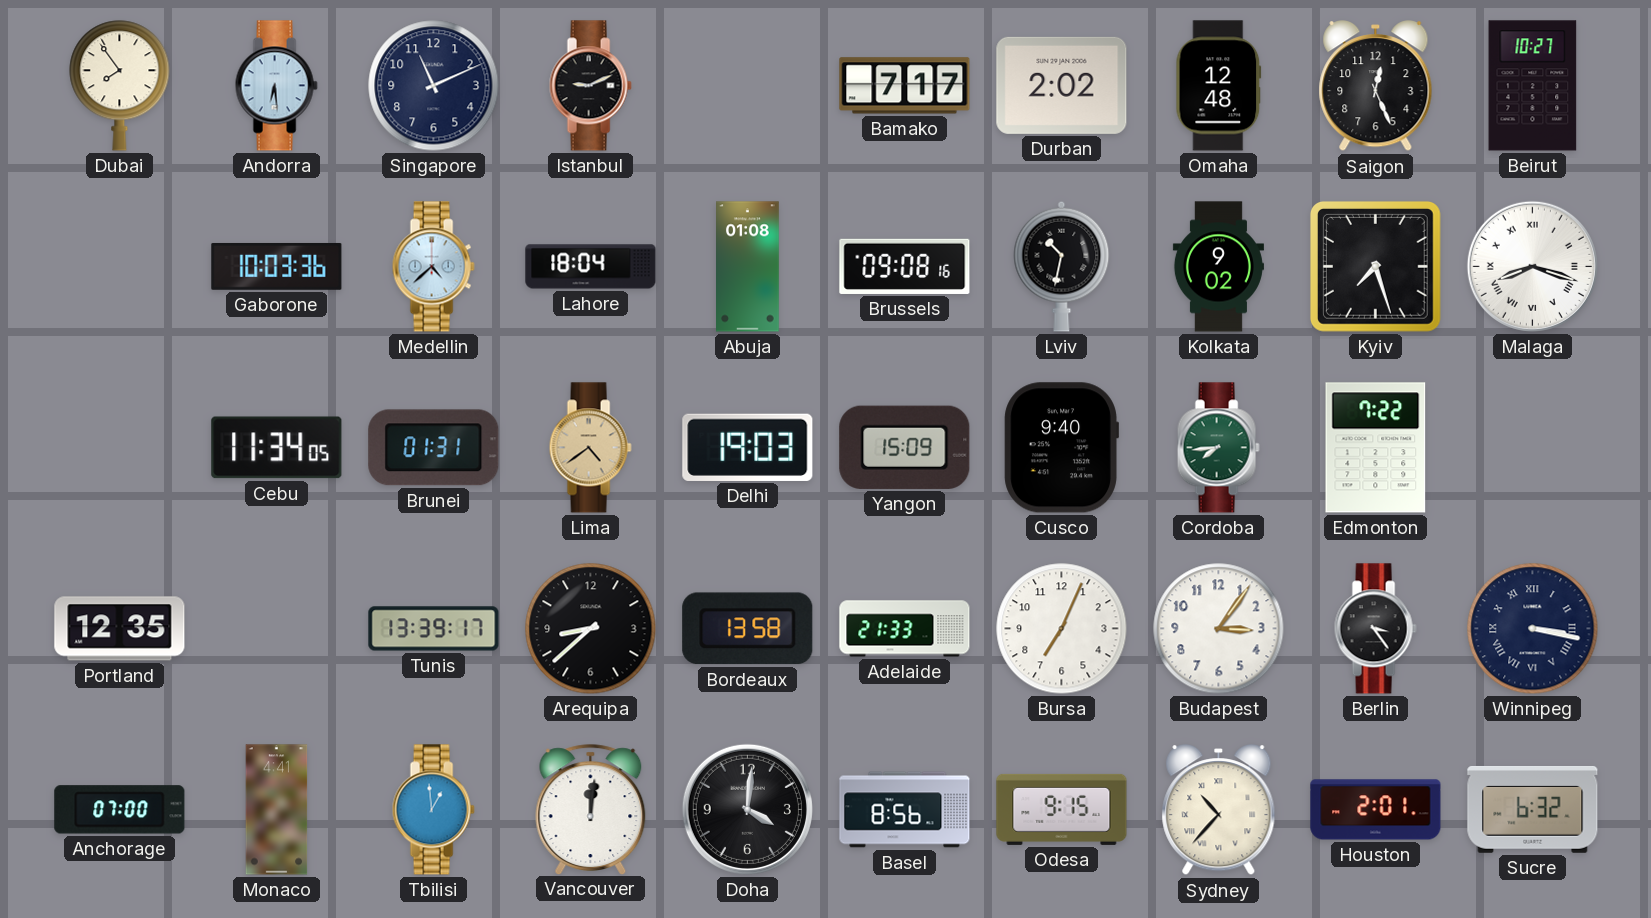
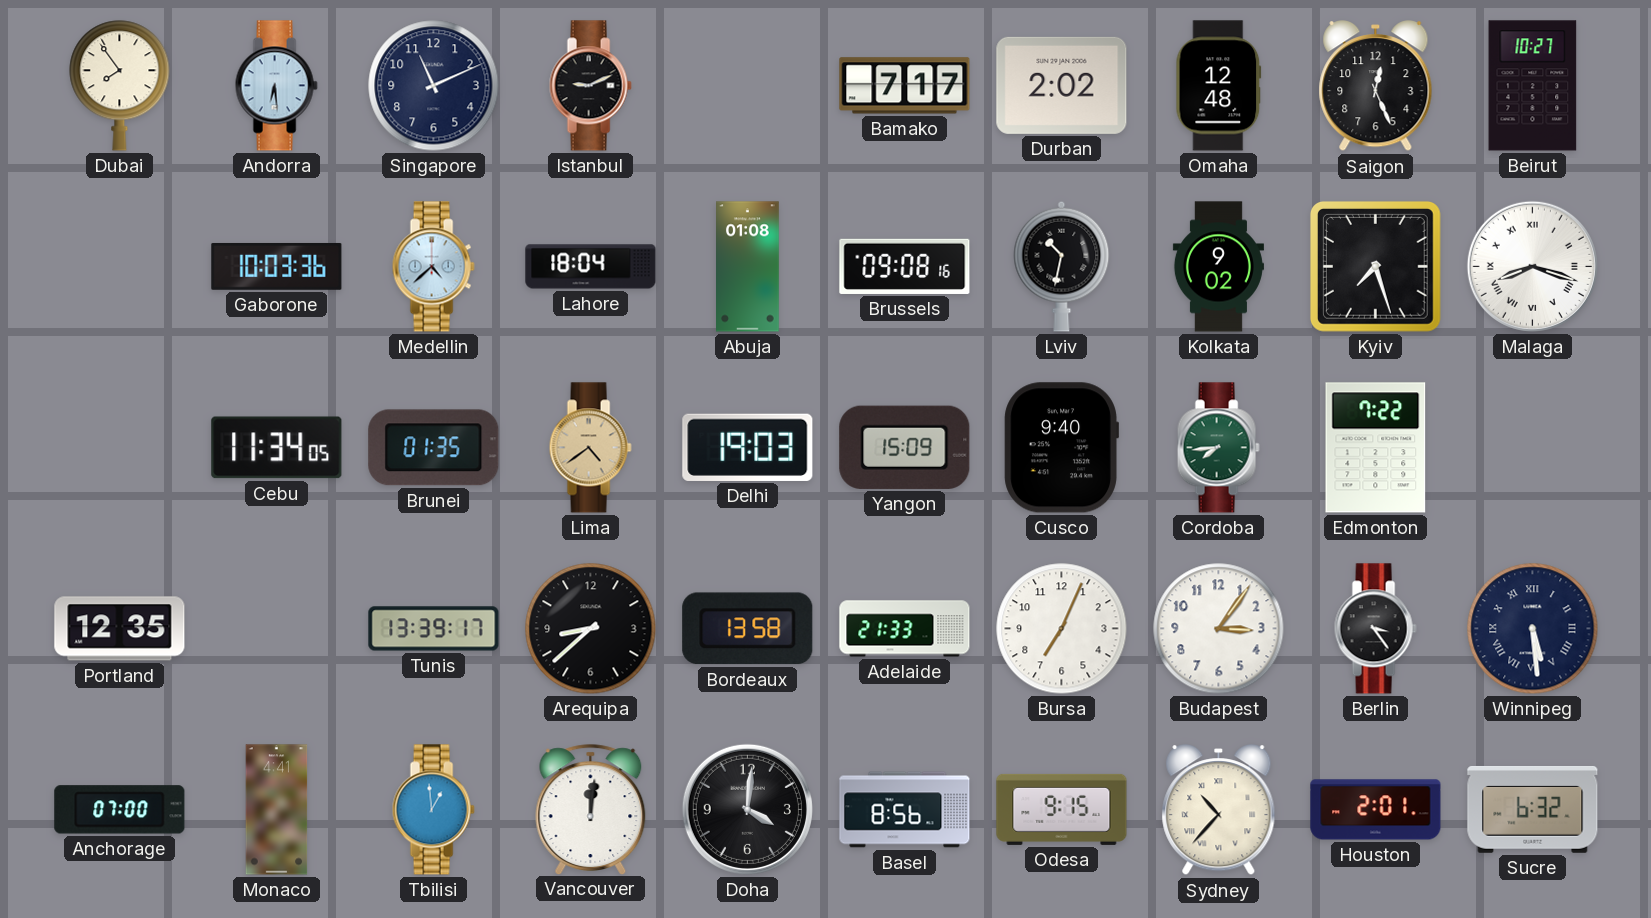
Brunei: 01:31 -> 01:35 (434, 448)
Winnipeg: 3:17 -> 5:29 (1533, 629)
